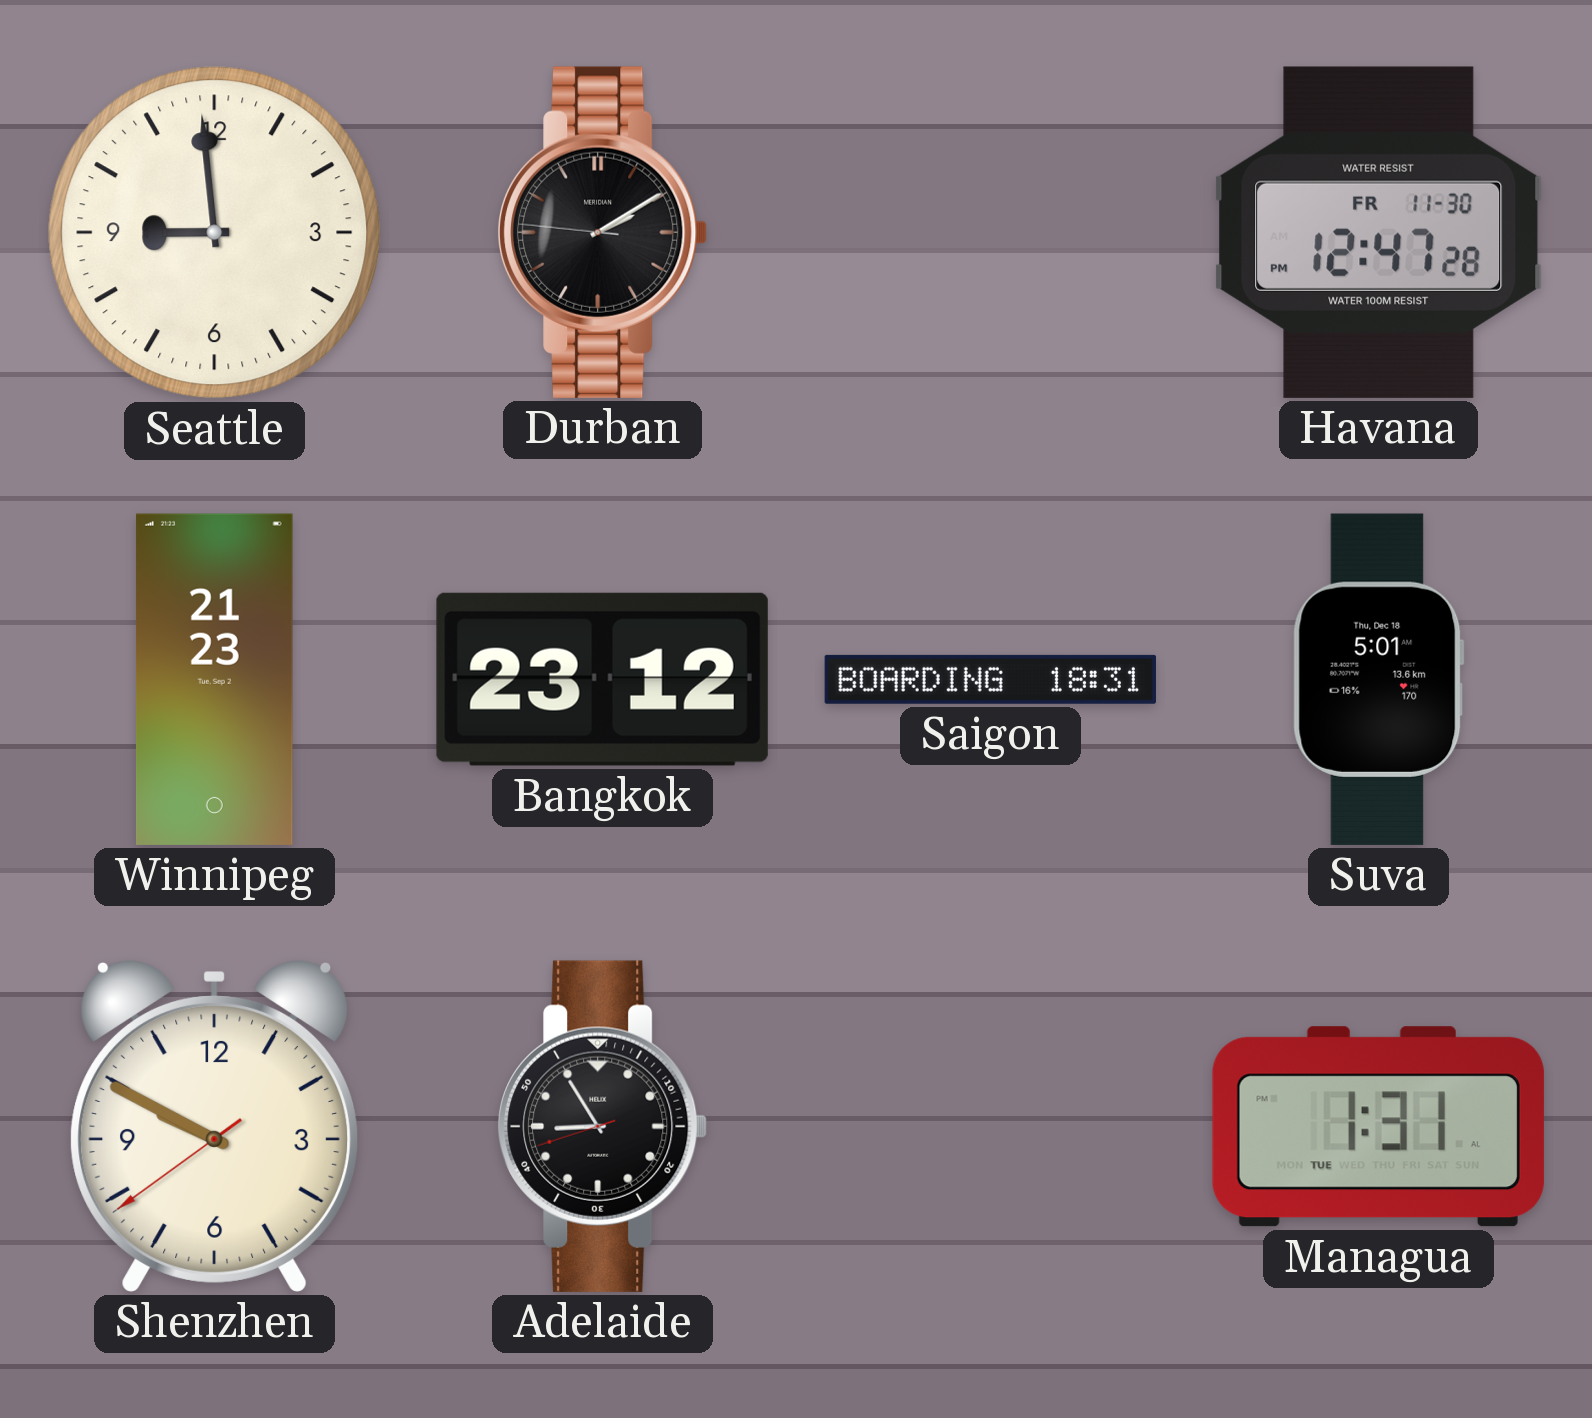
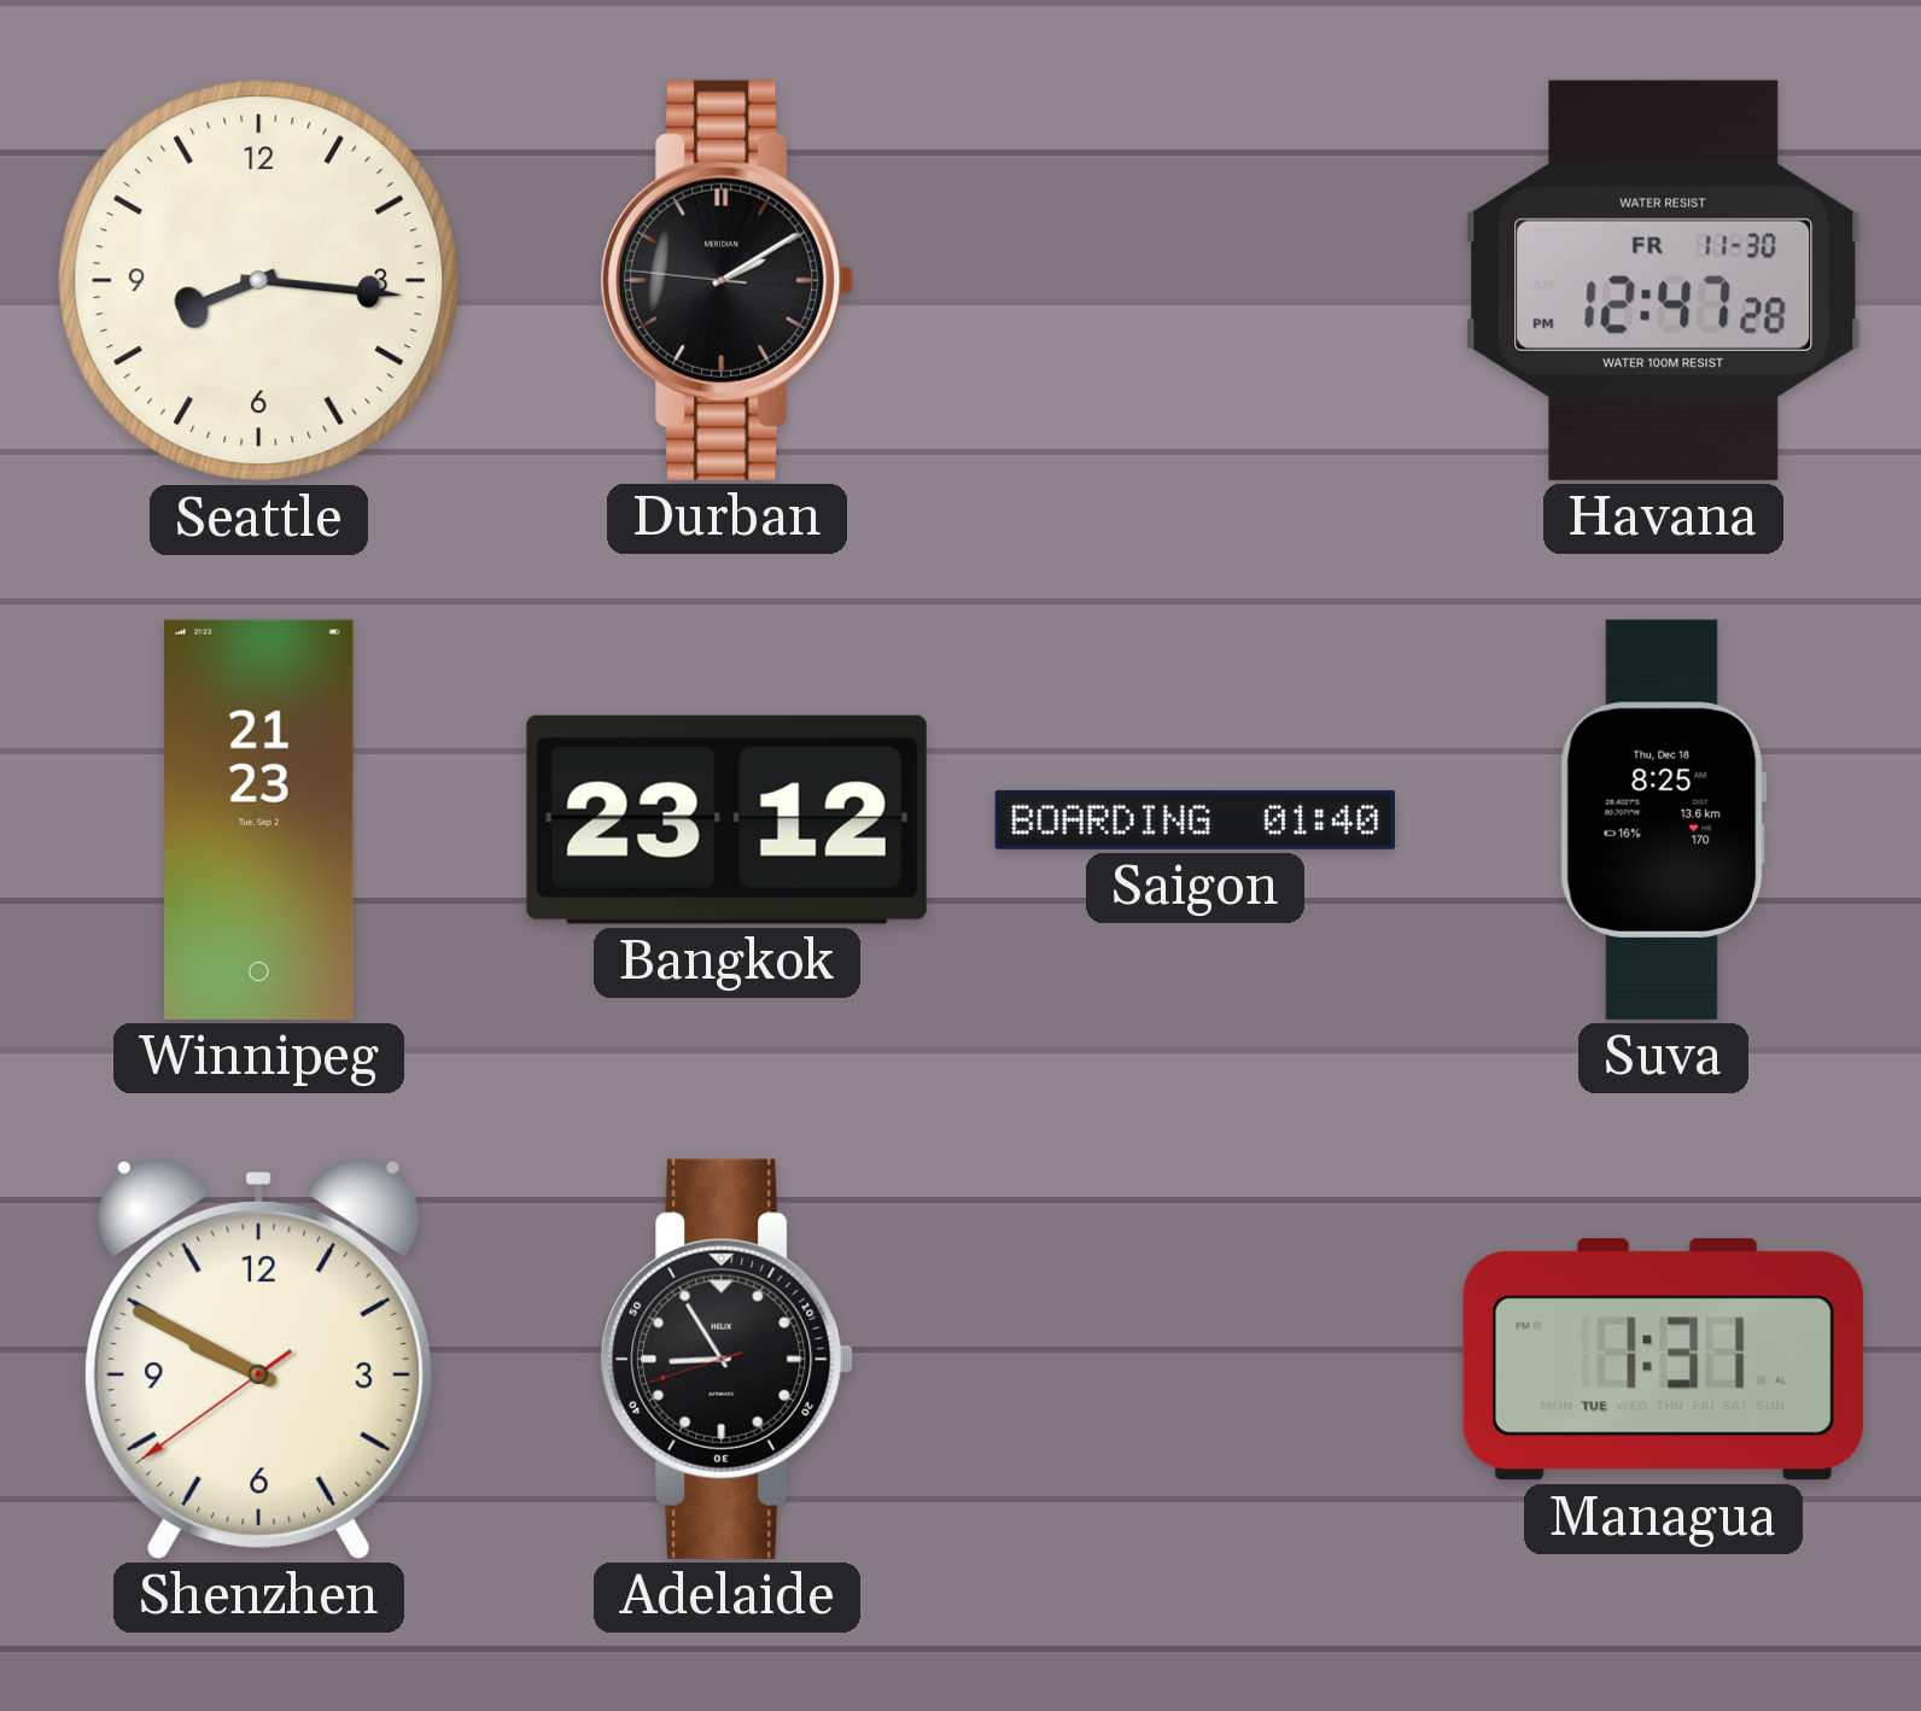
Seattle: 8:59 -> 8:16 (259, 281)
Saigon: 18:31 -> 01:40 (1195, 819)
Suva: 5:01 -> 8:25 (1663, 819)
